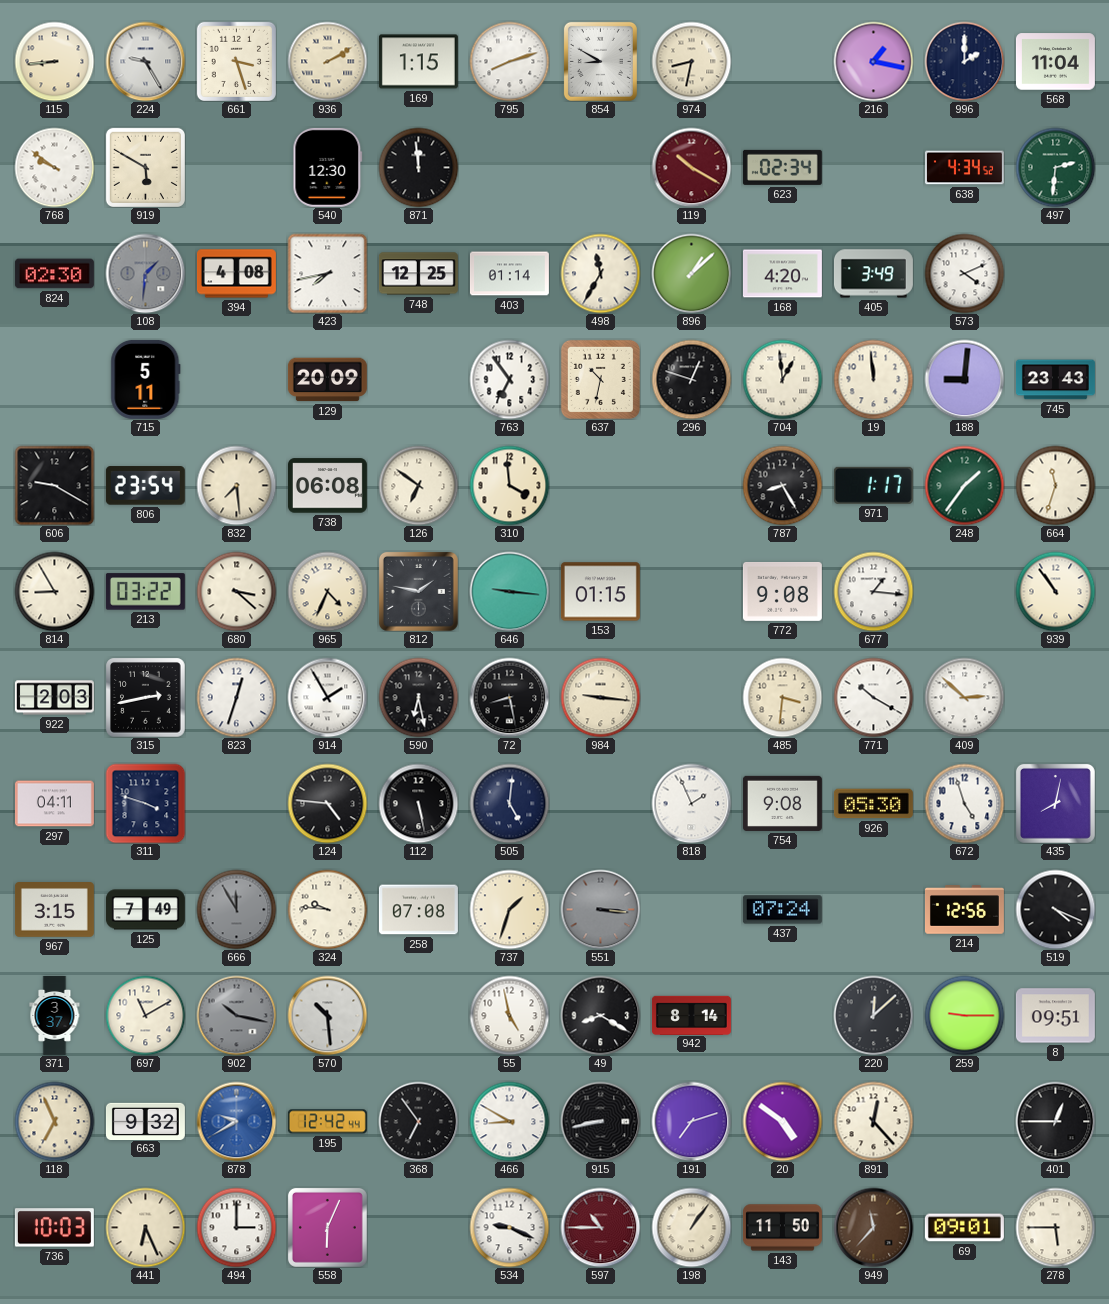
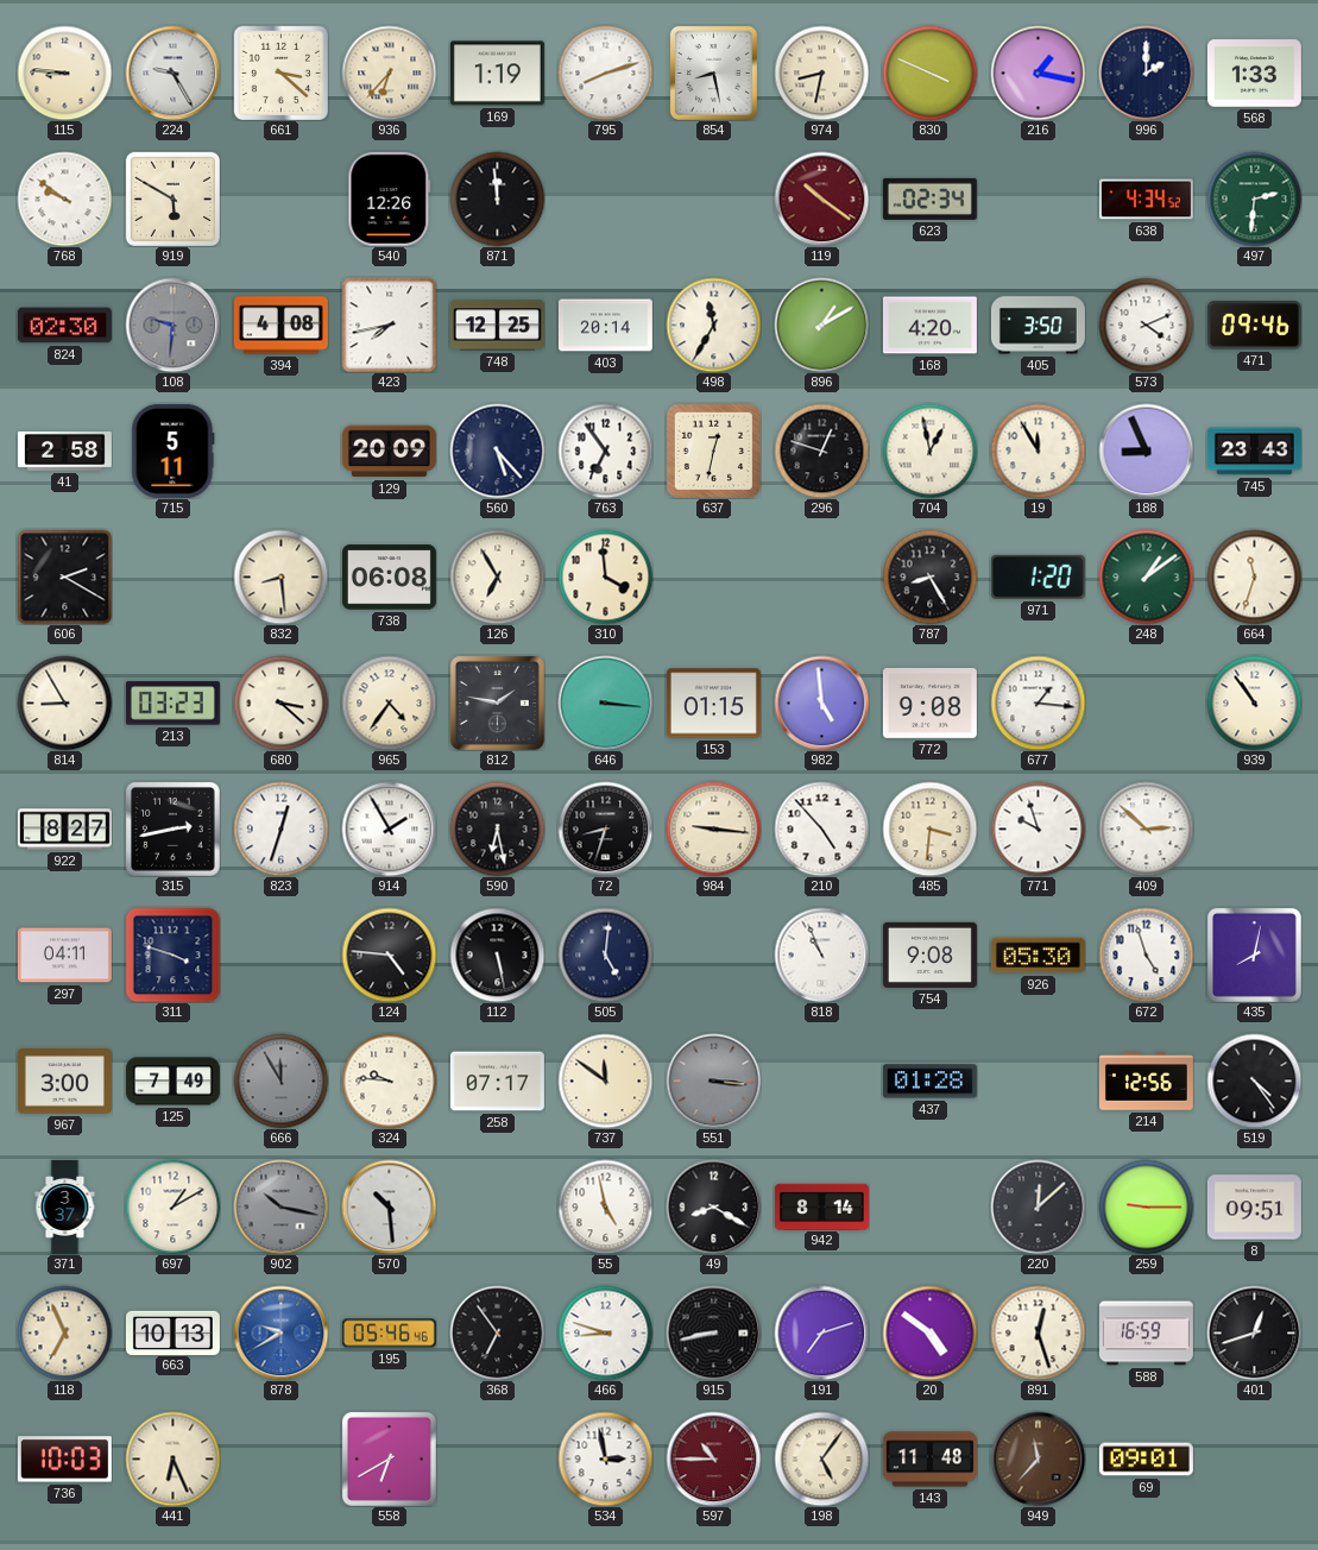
115: 8:44 -> 8:46 (64, 73)
661: 3:27 -> 3:22 (280, 73)
936: 2:10 -> 6:37 (389, 73)
169: 1:15 -> 1:19 (497, 74)
854: 8:50 -> 8:28 (713, 73)
830: none -> 3:49 (929, 73)
568: 11:04 -> 1:33 (1254, 74)
540: 12:30 -> 12:26 (390, 199)
119: 10:20 -> 10:21 (821, 199)
108: 1:31 -> 9:31 (172, 325)
403: 01:14 -> 20:14 (605, 326)
896: 1:08 -> 1:10 (821, 325)
405: 3:49 -> 3:50 (1038, 326)
471: none -> 09:46 (1254, 326)
41: none -> 2:58 (64, 452)
560: none -> 5:23 (497, 450)
637: 10:32 -> 12:32 (713, 450)
704: 12:59 -> 12:58 (929, 450)
19: 11:59 -> 11:55 (1038, 450)
188: 9:01 -> 8:56 (1146, 450)
606: 9:20 -> 2:20 (64, 576)
806: 23:54 -> none (145, 486)
832: 7:29 -> 8:29 (280, 576)
126: 6:51 -> 6:55 (497, 576)
971: 1:17 -> 1:20 (1038, 576)
248: 1:36 -> 1:09 (1146, 576)
213: 03:22 -> 03:23 (172, 704)
965: 4:34 -> 4:36 (389, 702)
646: 9:16 -> 3:16 (605, 702)
982: none -> 4:59 (821, 702)
922: 2:03 -> 8:27 (64, 830)
72: 8:28 -> 8:33 (605, 828)
210: none -> 4:53 (821, 828)
771: 10:20 -> 9:57 (1038, 828)
818: 1:56 -> 10:56 (821, 954)
967: 3:15 -> 3:00 (64, 1082)
258: 07:08 -> 07:17 (497, 1082)
737: 1:33 -> 11:51 (605, 1080)
437: 07:24 -> 01:28 (929, 1082)
519: 4:19 -> 4:24 (1254, 1080)
697: 11:10 -> 1:10 (172, 1206)
663: 9:32 -> 10:13 (172, 1332)
195: 12:42 -> 05:46 (389, 1334)
466: 8:50 -> 8:48 (605, 1332)
891: 12:23 -> 12:27 (1038, 1332)
588: none -> 16:59 (1146, 1334)
401: 12:45 -> 12:42 (1254, 1332)
494: 3:00 -> none (236, 1227)
558: 6:04 -> 6:40 (389, 1458)
534: 9:19 -> 2:58 (605, 1458)
198: 1:06 -> 5:06 (821, 1458)
143: 11:50 -> 11:48 (929, 1460)
278: 5:45 -> none (1055, 1227)
